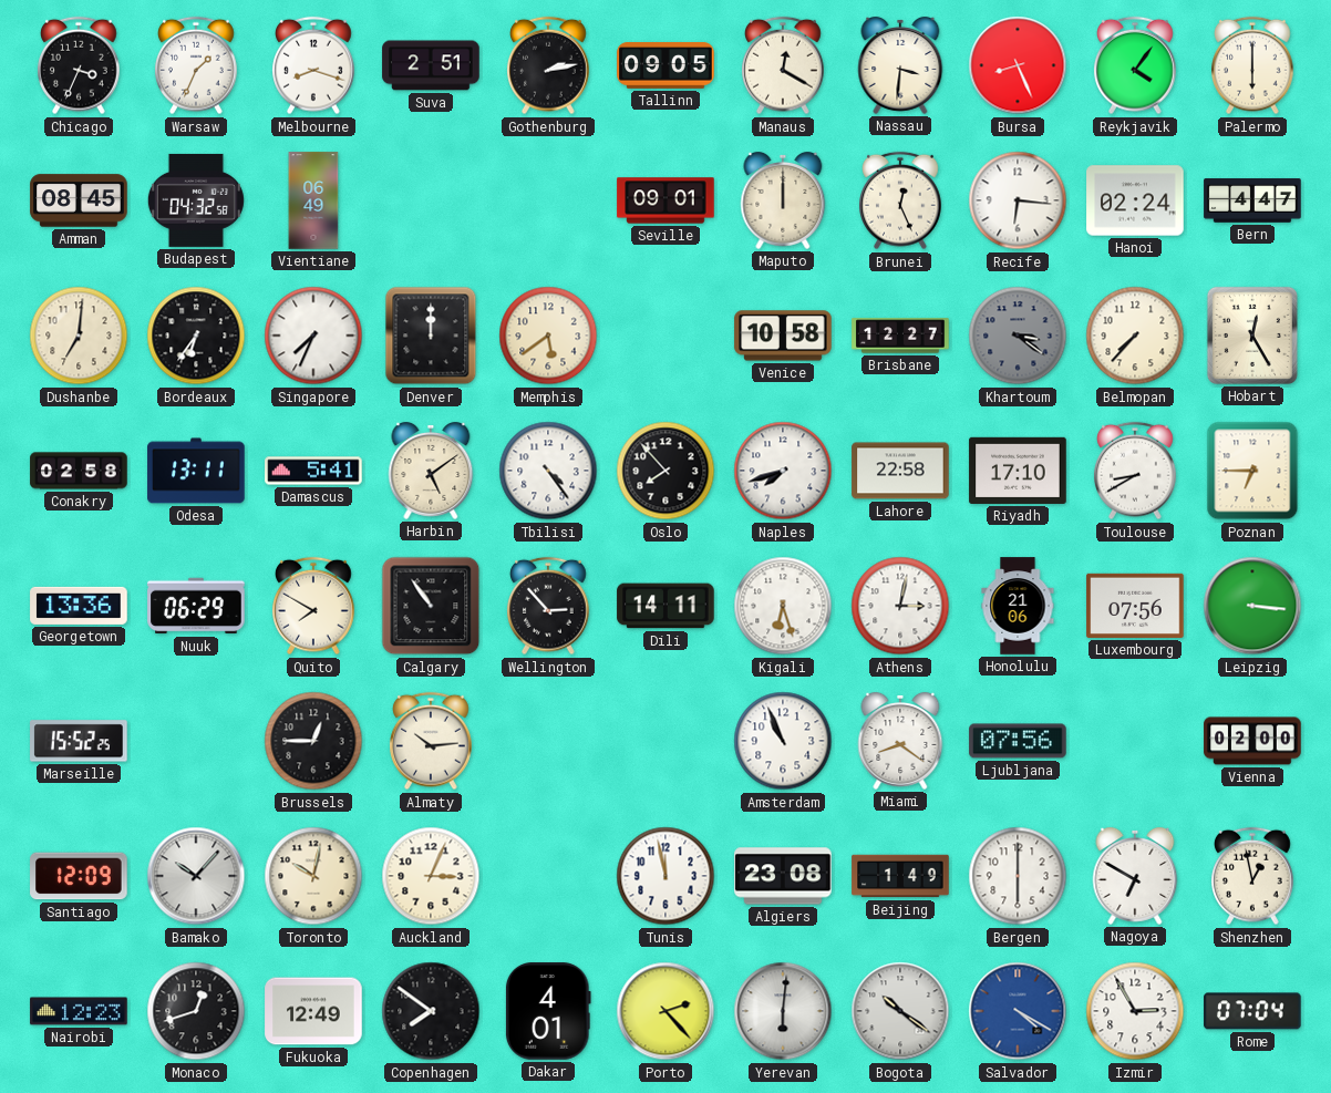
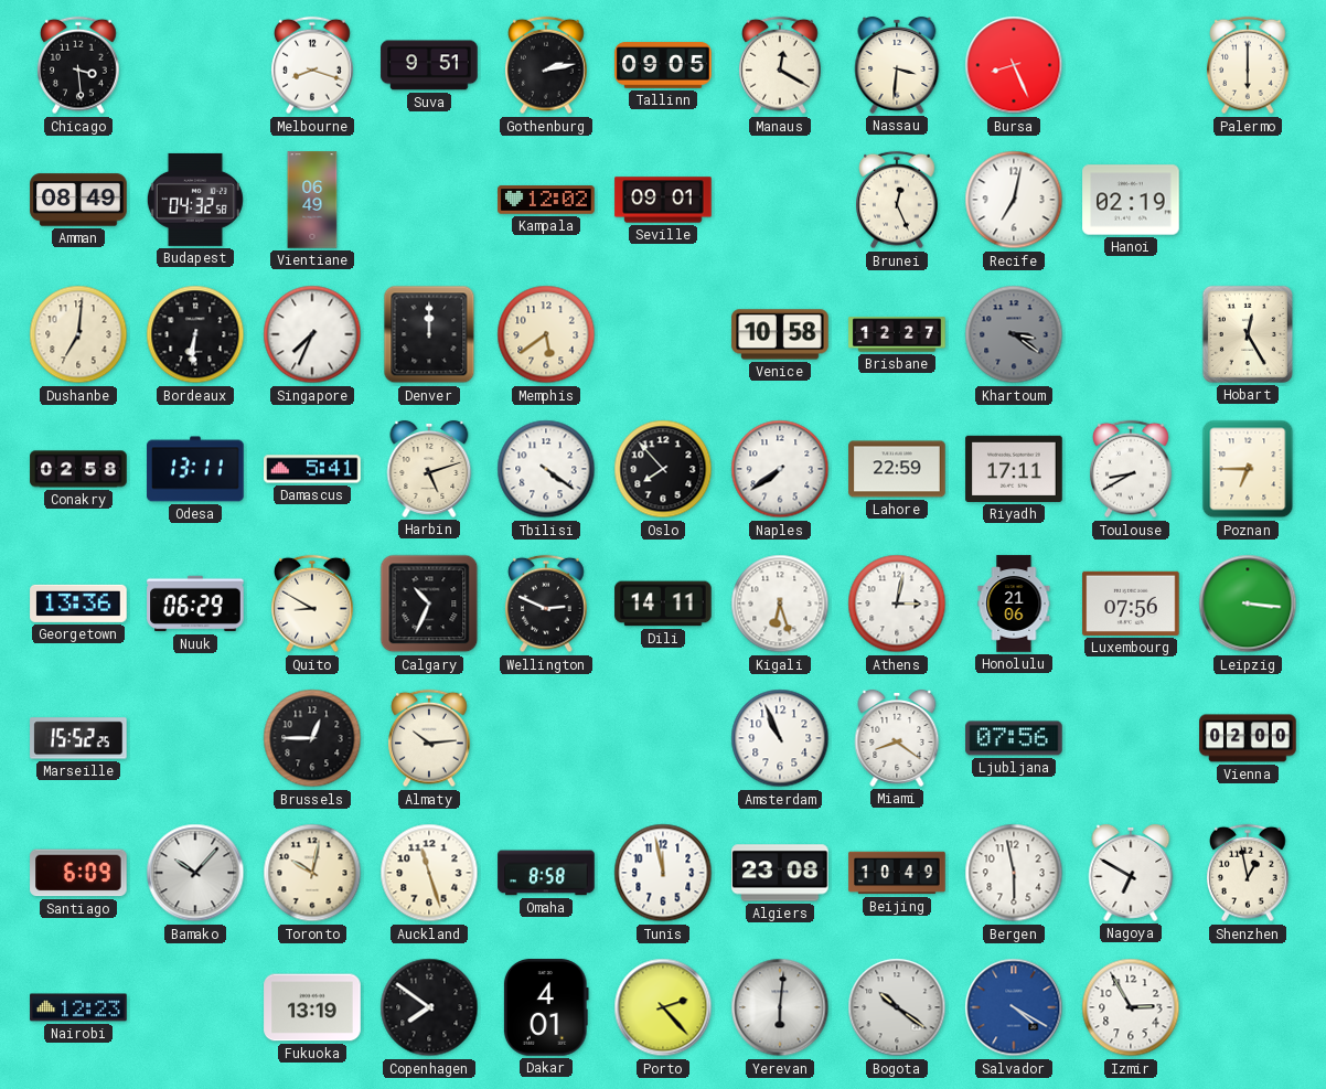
Chicago: 3:34 -> 3:29 (79, 65)
Warsaw: 1:34 -> none (197, 65)
Suva: 2:51 -> 9:51 (429, 65)
Reykjavik: 4:06 -> none (1136, 65)
Amman: 08:45 -> 08:49 (78, 200)
Kampala: none -> 12:02 (546, 200)
Maputo: 12:00 -> none (783, 200)
Recife: 6:16 -> 7:02 (1014, 200)
Hanoi: 02:24 -> 02:19 (1131, 200)
Bern: 4:47 -> none (1252, 200)
Bordeaux: 6:36 -> 6:31 (195, 334)
Belmopan: 7:37 -> none (1135, 336)
Harbin: 5:09 -> 5:12 (429, 469)
Tbilisi: 4:24 -> 4:21 (546, 469)
Naples: 7:42 -> 7:39 (780, 469)
Lahore: 22:58 -> 22:59 (897, 469)
Riyadh: 17:10 -> 17:11 (1014, 469)
Quito: 7:50 -> 8:50 (313, 604)
Calgary: 10:54 -> 10:34 (429, 604)
Wellington: 2:53 -> 2:49 (547, 604)
Santiago: 12:09 -> 6:09 (78, 873)
Auckland: 3:04 -> 11:27 (429, 873)
Omaha: none -> 8:58 (546, 873)
Beijing: 1:49 -> 10:49 (897, 873)
Bergen: 6:00 -> 5:58 (1014, 873)
Monaco: 12:42 -> none (196, 1011)
Fukuoka: 12:49 -> 13:19 (312, 1007)
Rome: 07:04 -> none (1252, 1011)
